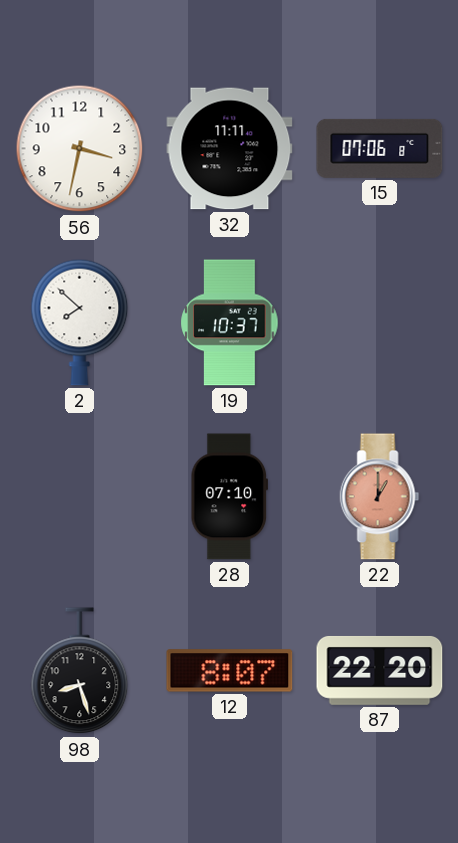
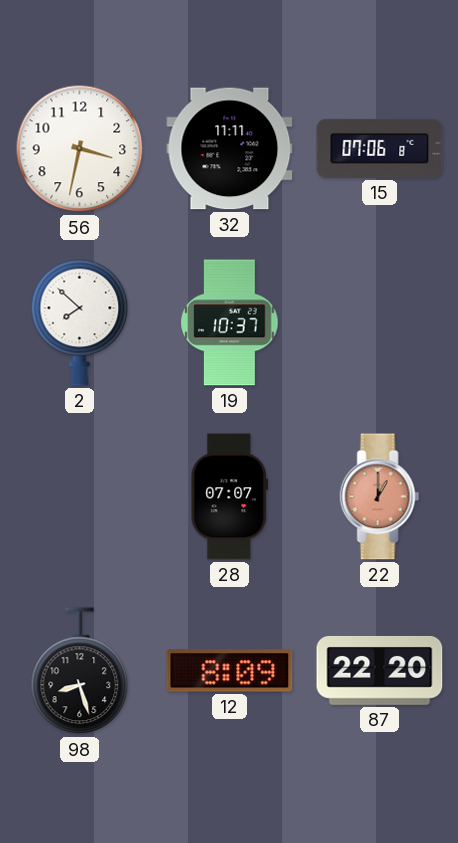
28: 07:10 -> 07:07 (229, 497)
12: 8:07 -> 8:09 (230, 671)
